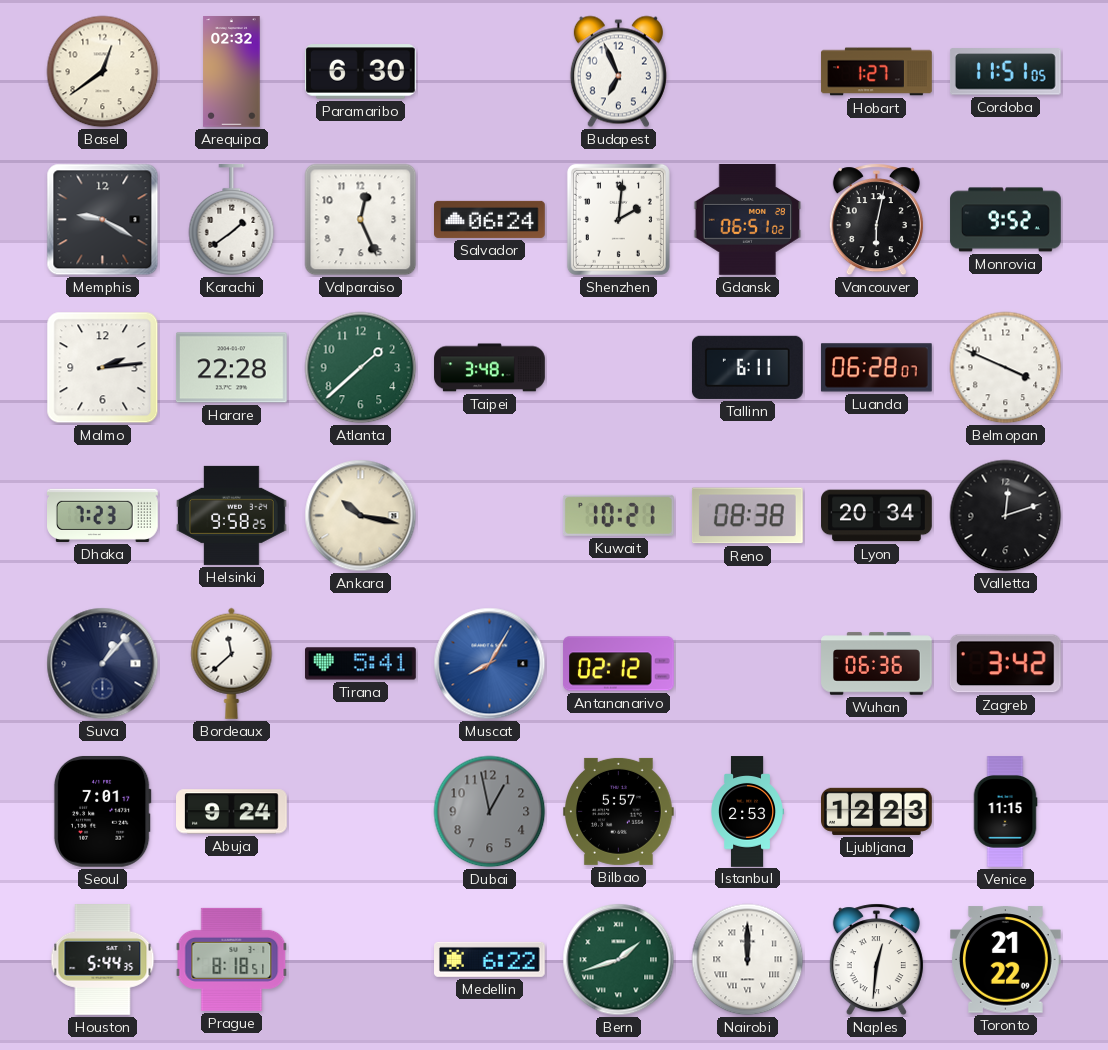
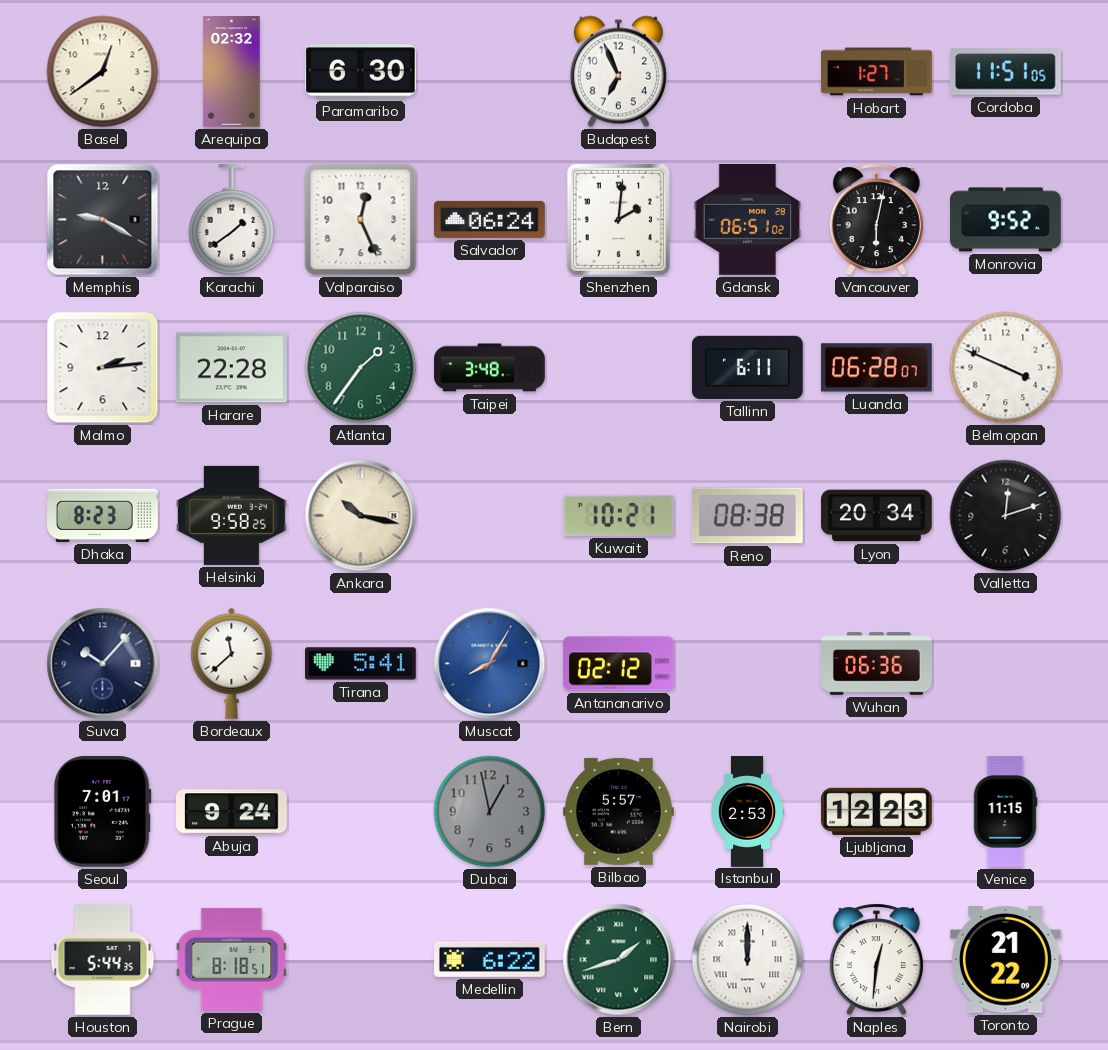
Atlanta: 1:38 -> 1:36 (361, 368)
Dhaka: 7:23 -> 8:23 (103, 515)
Suva: 1:07 -> 10:07 (103, 664)
Zagreb: 3:42 -> none (1005, 664)
